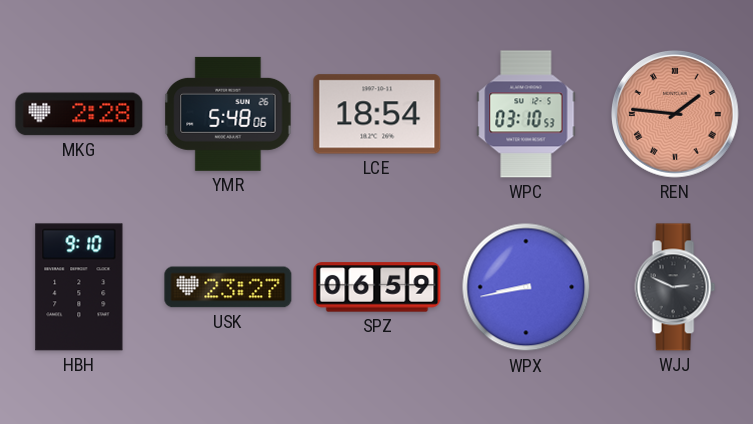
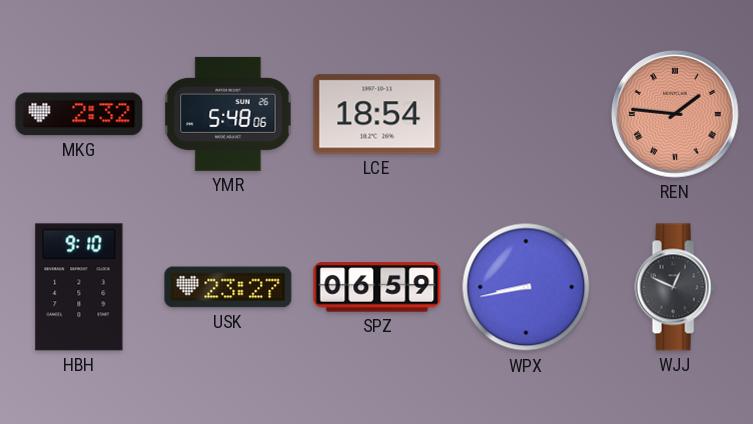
MKG: 2:28 -> 2:32 (79, 114)
WPC: 03:10 -> none (526, 114)
WJJ: 2:49 -> 12:49 (675, 287)
